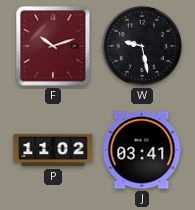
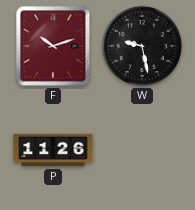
P: 11:02 -> 11:26 (53, 150)
J: 03:41 -> none (142, 150)
